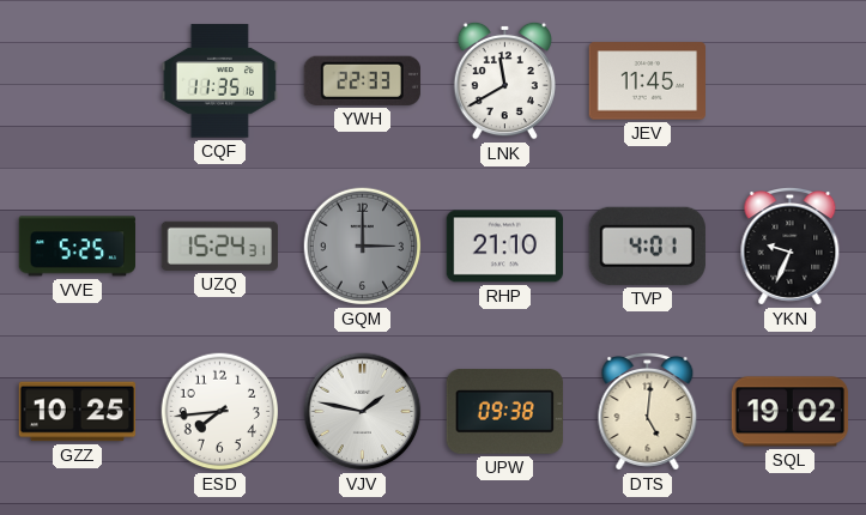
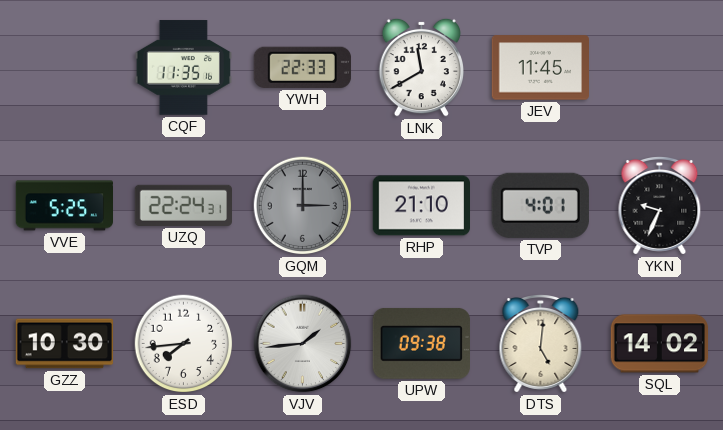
UZQ: 15:24 -> 22:24 (184, 205)
GZZ: 10:25 -> 10:30 (65, 344)
VJV: 1:47 -> 1:44 (303, 344)
SQL: 19:02 -> 14:02 (660, 344)
